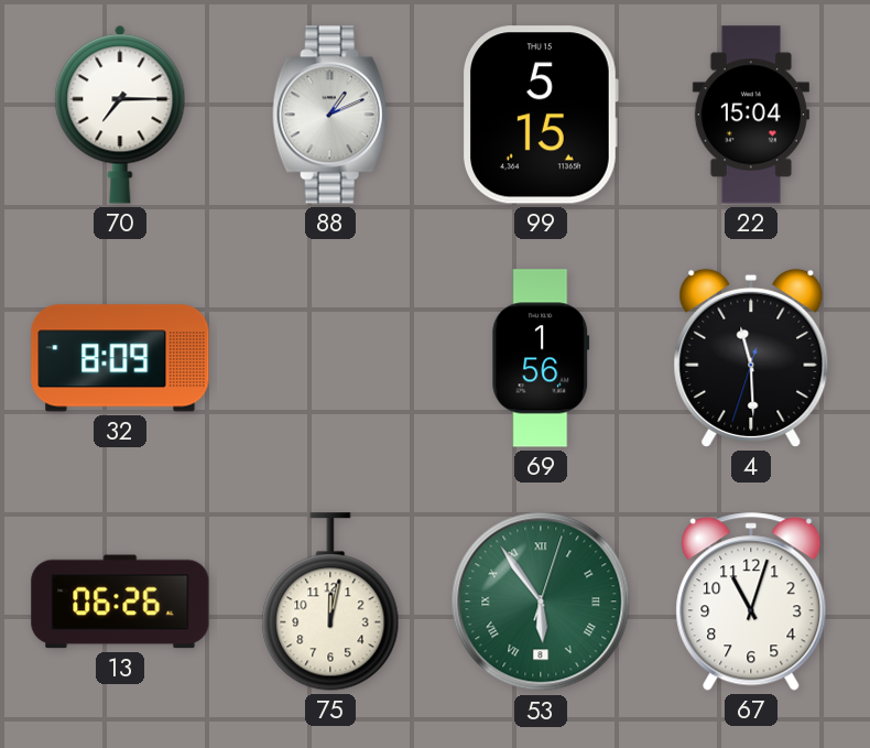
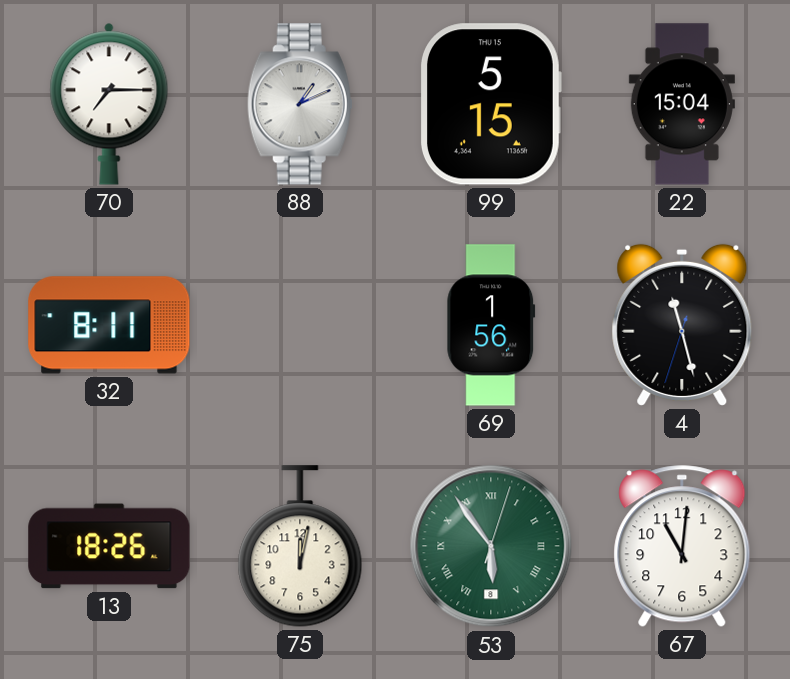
32: 8:09 -> 8:11 (109, 325)
4: 11:29 -> 11:27 (682, 325)
13: 06:26 -> 18:26 (109, 546)
67: 11:03 -> 11:01 (682, 546)
